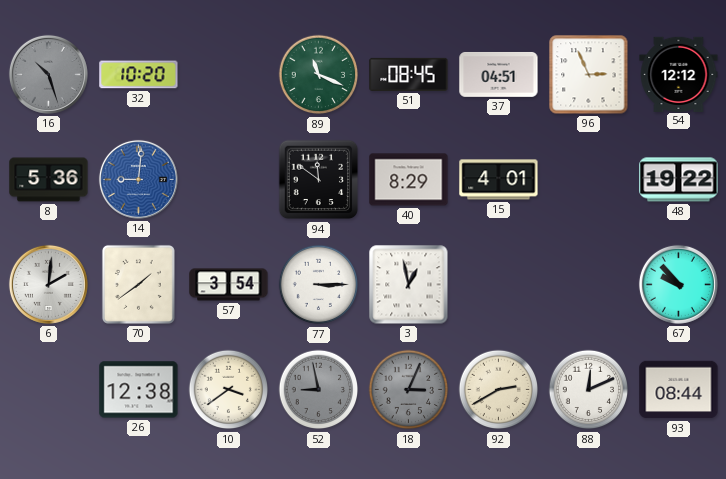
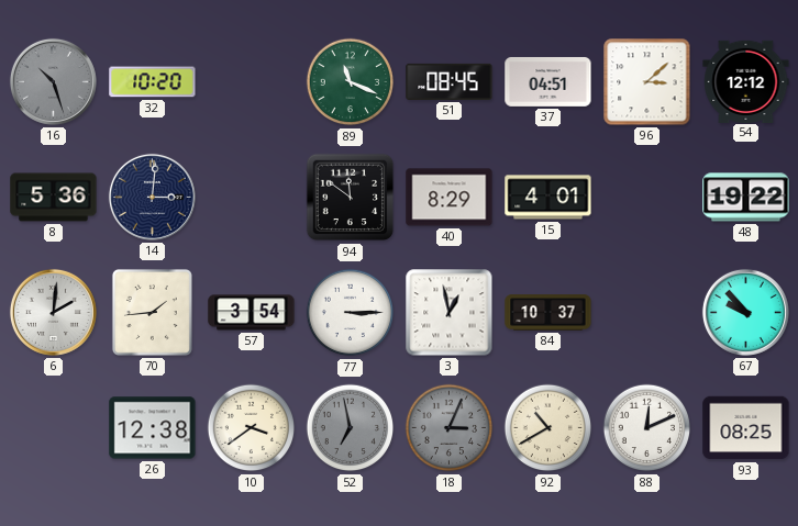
96: 2:56 -> 3:08 (647, 82)
14: 9:01 -> 3:01 (152, 197)
14 dial: blue -> navy (152, 197)
70: 1:39 -> 1:44 (152, 312)
84: none -> 10:37 (548, 313)
52: 8:58 -> 6:58 (351, 428)
92: 2:40 -> 10:40 (548, 428)
93: 08:44 -> 08:25 (746, 428)
